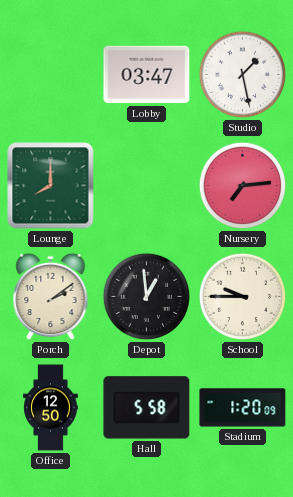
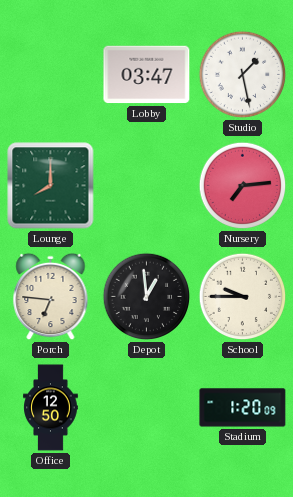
Porch: 2:09 -> 6:46 (51, 297)
Hall: 5:58 -> none (147, 408)
